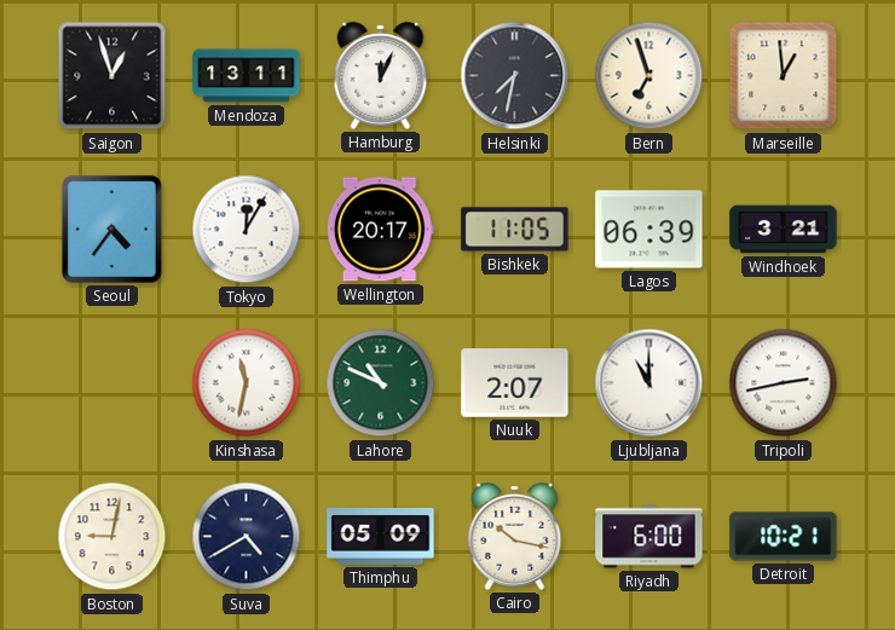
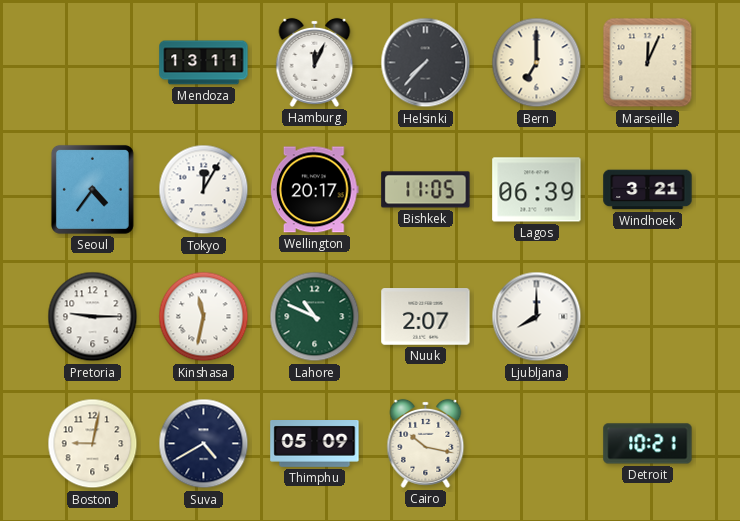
Saigon: 12:57 -> none (112, 76)
Helsinki: 7:32 -> 7:37 (426, 63)
Bern: 6:57 -> 7:00 (537, 63)
Marseille: 12:59 -> 12:04 (648, 63)
Pretoria: none -> 9:15 (93, 317)
Ljubljana: 11:00 -> 8:00 (537, 317)
Tripoli: 2:43 -> none (784, 383)
Riyadh: 6:00 -> none (649, 537)
